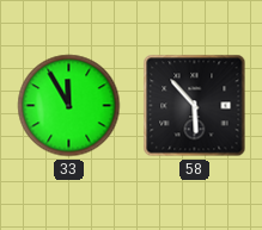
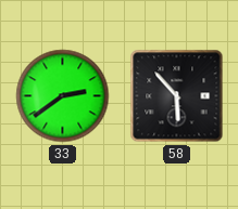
33: 11:55 -> 2:39 (63, 96)
